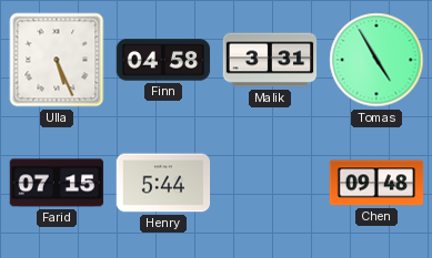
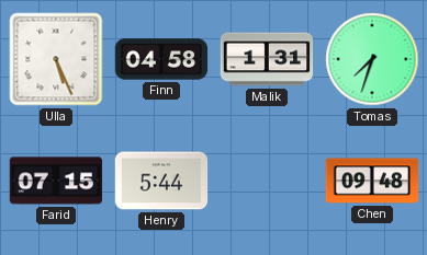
Malik: 3:31 -> 1:31 (267, 59)
Tomas: 4:55 -> 7:33 (372, 59)
